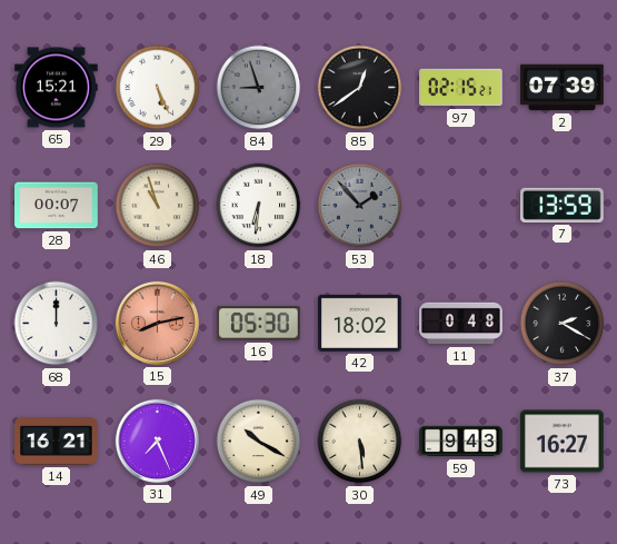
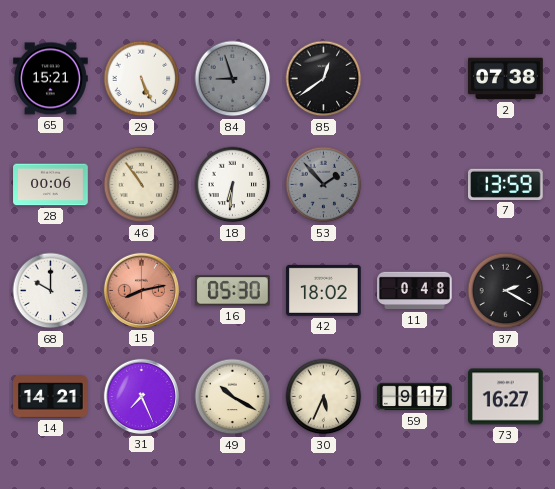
97: 02:15 -> none (460, 88)
2: 07:39 -> 07:38 (506, 79)
28: 00:07 -> 00:06 (51, 185)
46: 10:57 -> 10:54 (142, 185)
68: 12:00 -> 10:00 (51, 291)
14: 16:21 -> 14:21 (51, 397)
30: 5:29 -> 5:34 (324, 397)
59: 9:43 -> 9:17 (415, 397)
